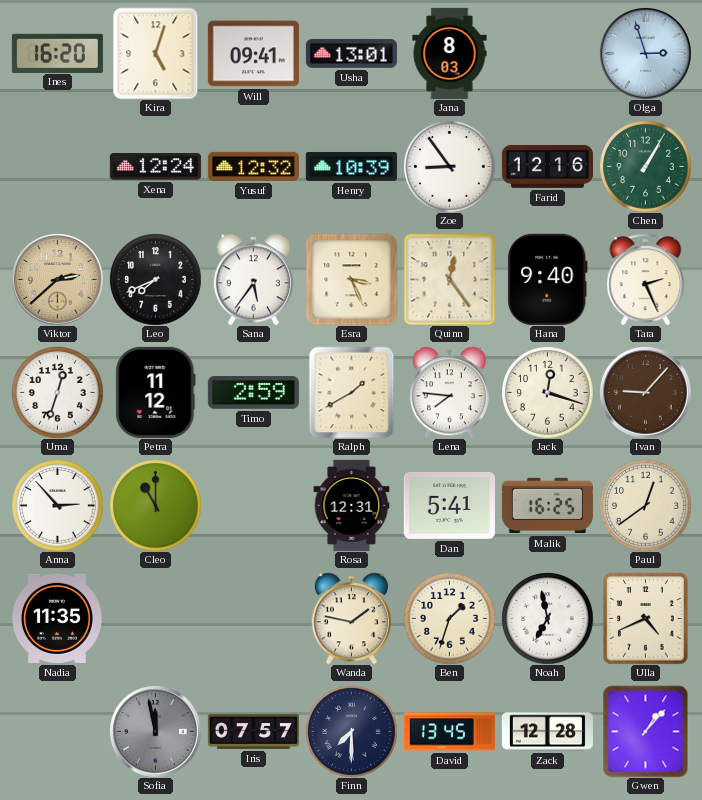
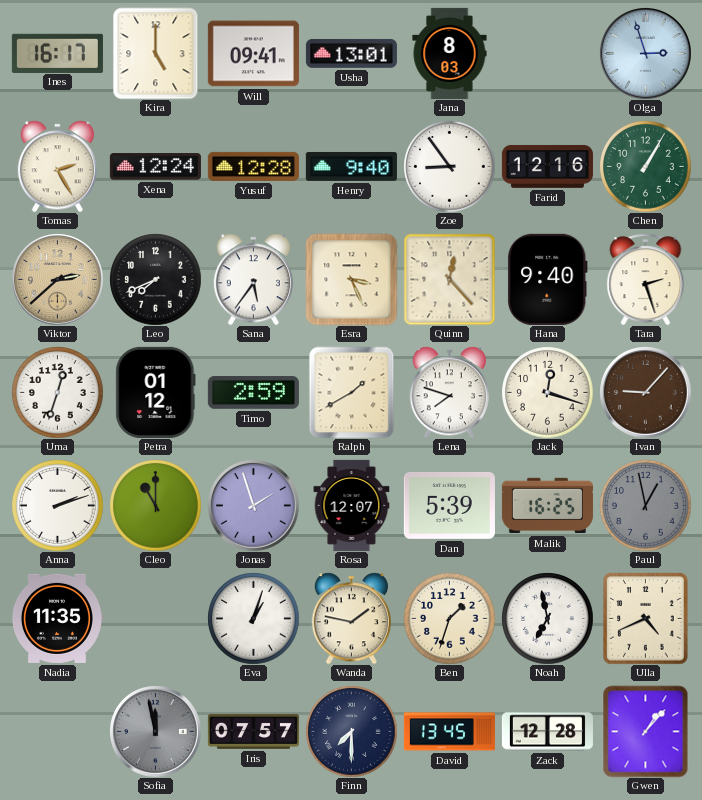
Ines: 16:20 -> 16:17 (57, 53)
Kira: 5:03 -> 5:00 (156, 53)
Tomas: none -> 2:25 (57, 166)
Yusuf: 12:32 -> 12:28 (253, 166)
Henry: 10:39 -> 9:40 (351, 166)
Quinn: 12:24 -> 12:23 (449, 279)
Tara: 2:26 -> 2:27 (646, 279)
Petra: 11:12 -> 01:12 (156, 392)
Lena: 7:46 -> 7:48 (449, 392)
Anna: 2:53 -> 2:12 (57, 505)
Jonas: none -> 1:57 (254, 506)
Rosa: 12:31 -> 12:07 (352, 505)
Dan: 5:41 -> 5:39 (449, 505)
Paul: 12:39 -> 12:58 (645, 505)
Paul dial: cream -> grey (645, 505)
Eva: none -> 1:03 (253, 618)
